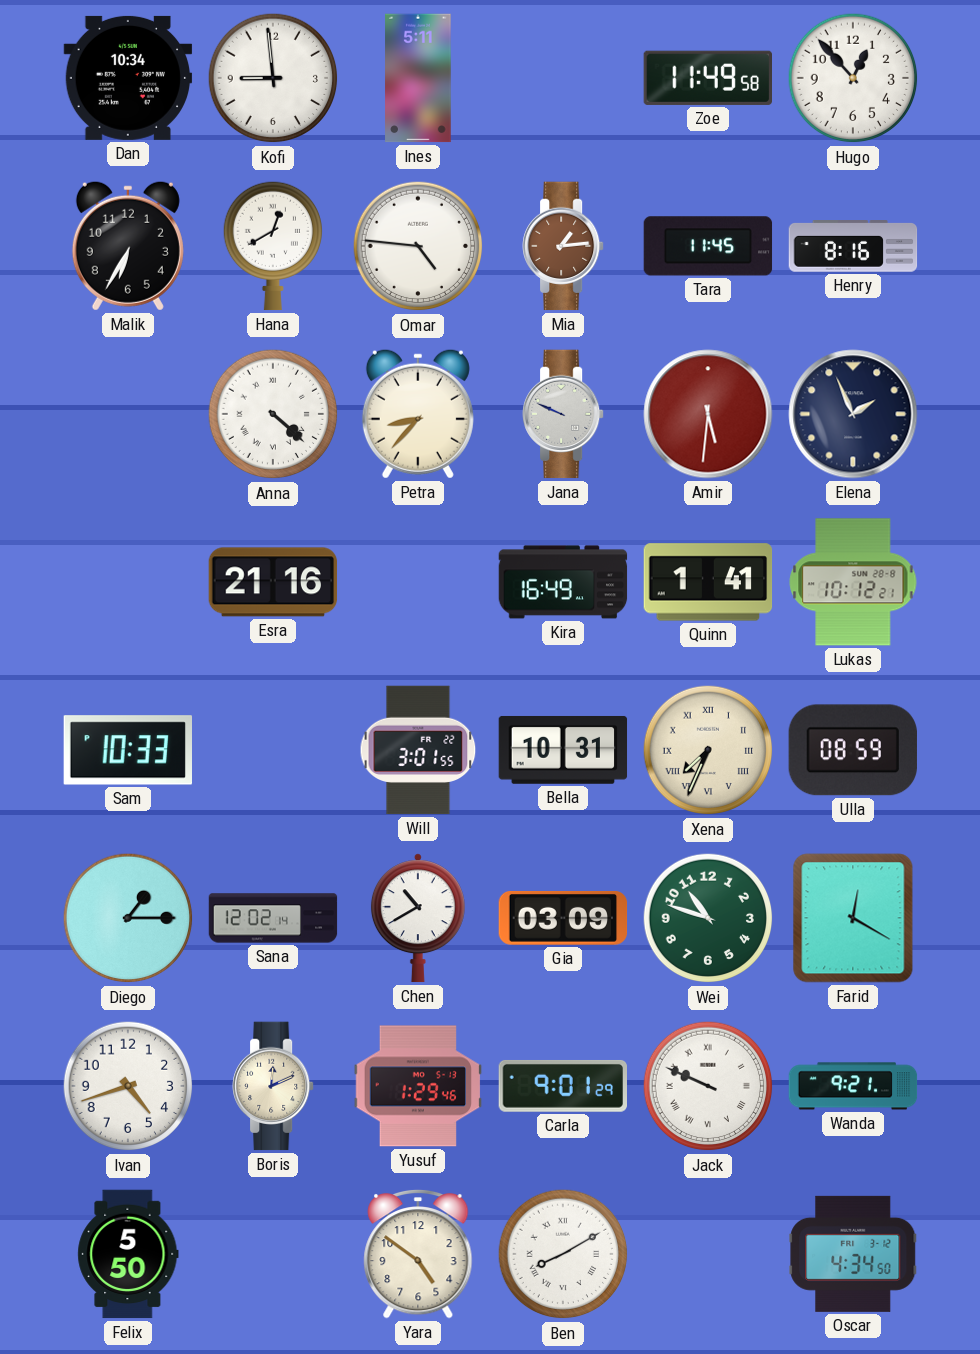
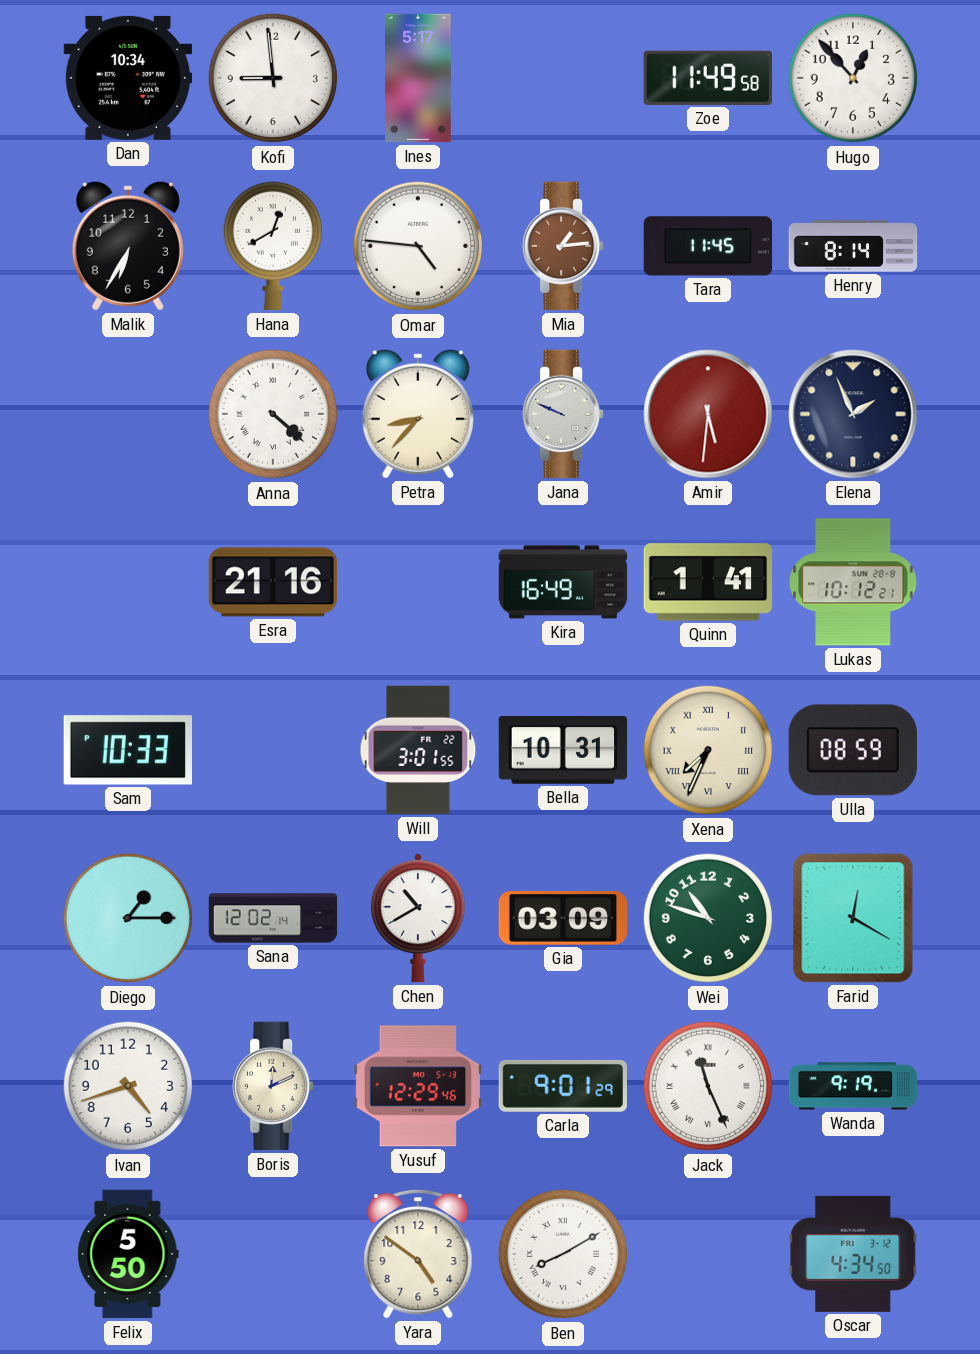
Ines: 5:11 -> 5:17 (418, 78)
Henry: 8:16 -> 8:14 (853, 246)
Yusuf: 1:29 -> 12:29 (418, 1086)
Jack: 9:49 -> 11:26 (708, 1086)
Wanda: 9:21 -> 9:19 (853, 1086)
